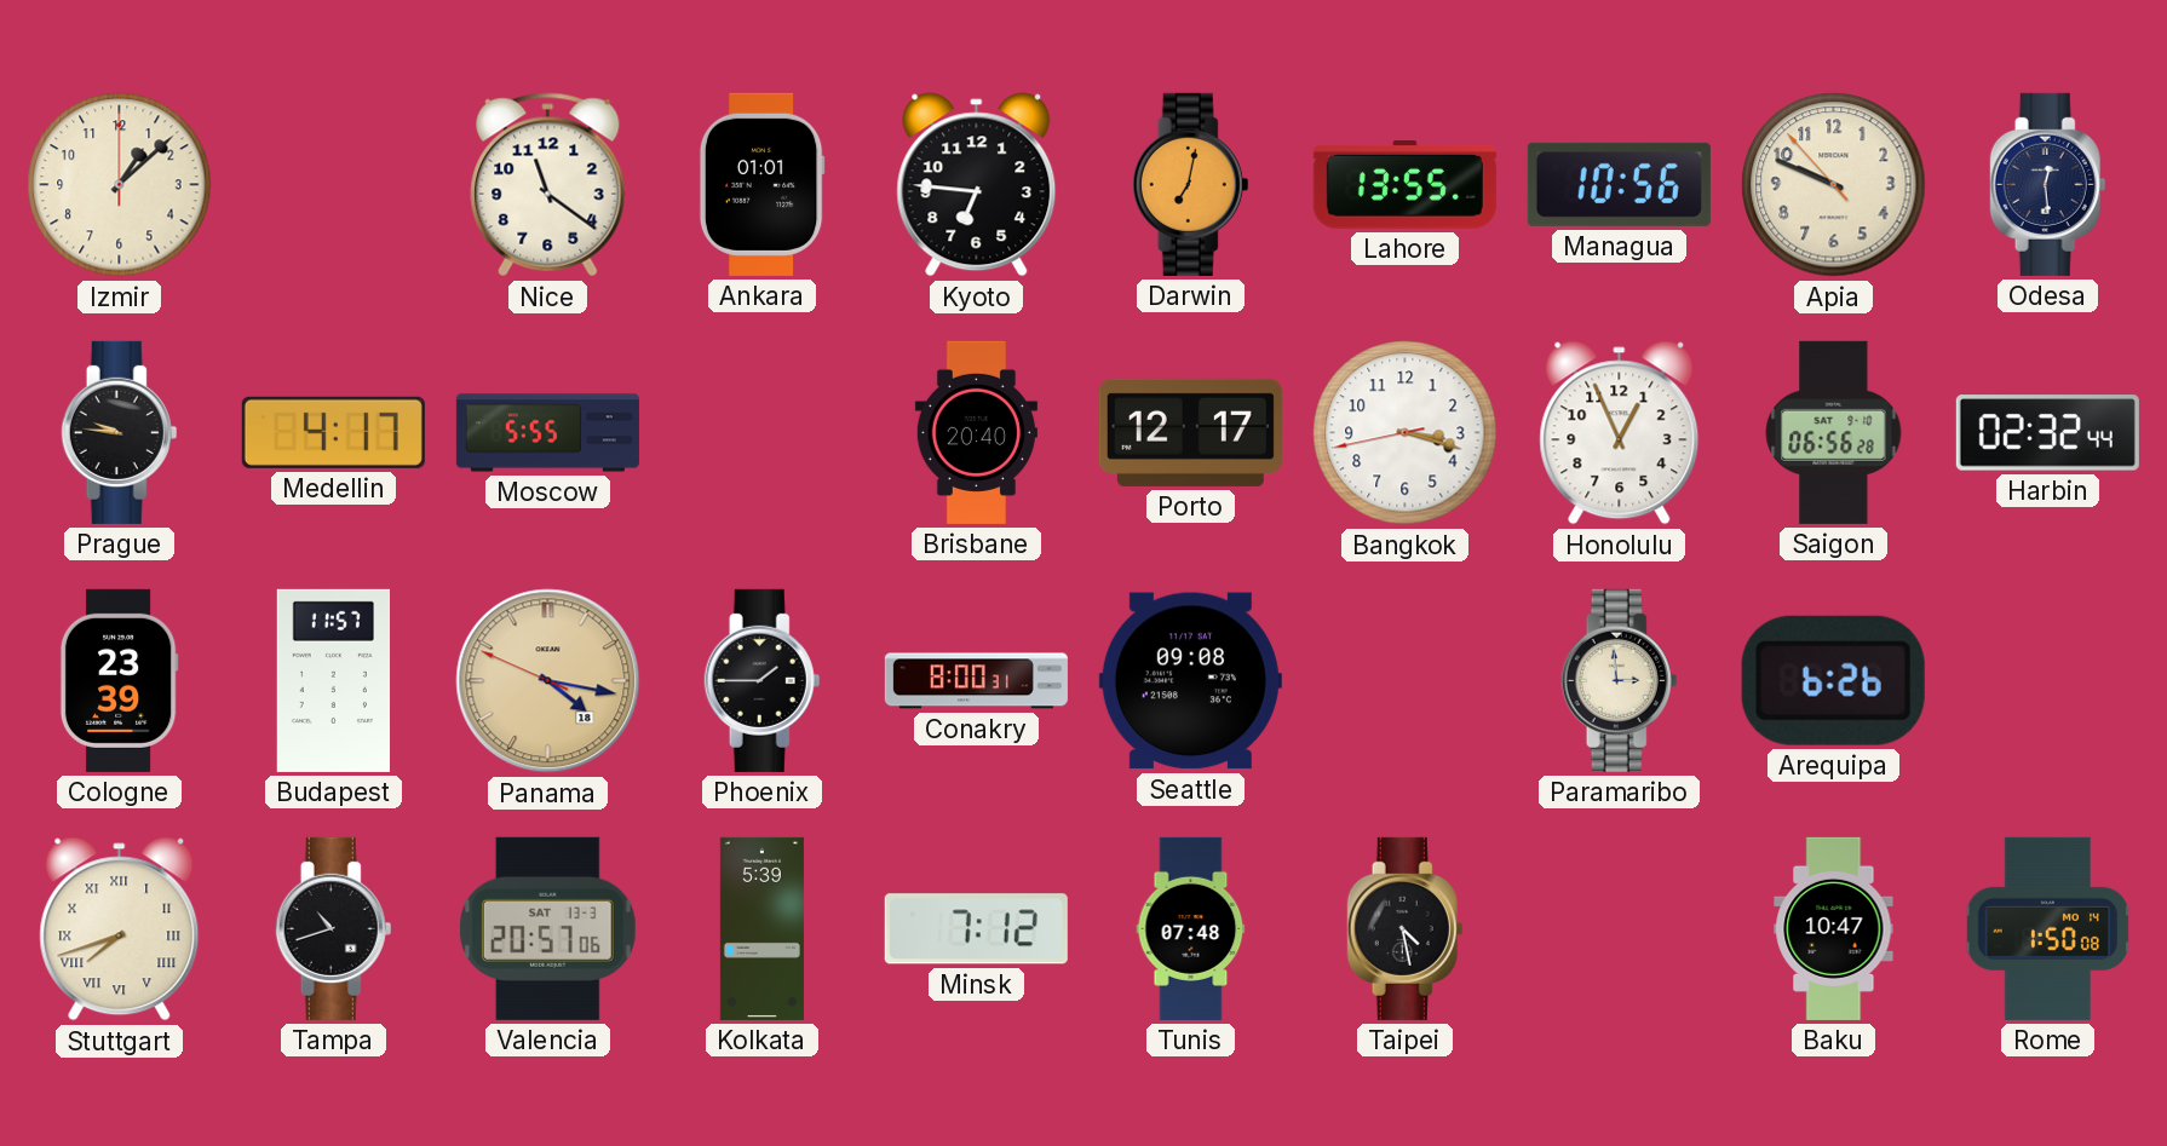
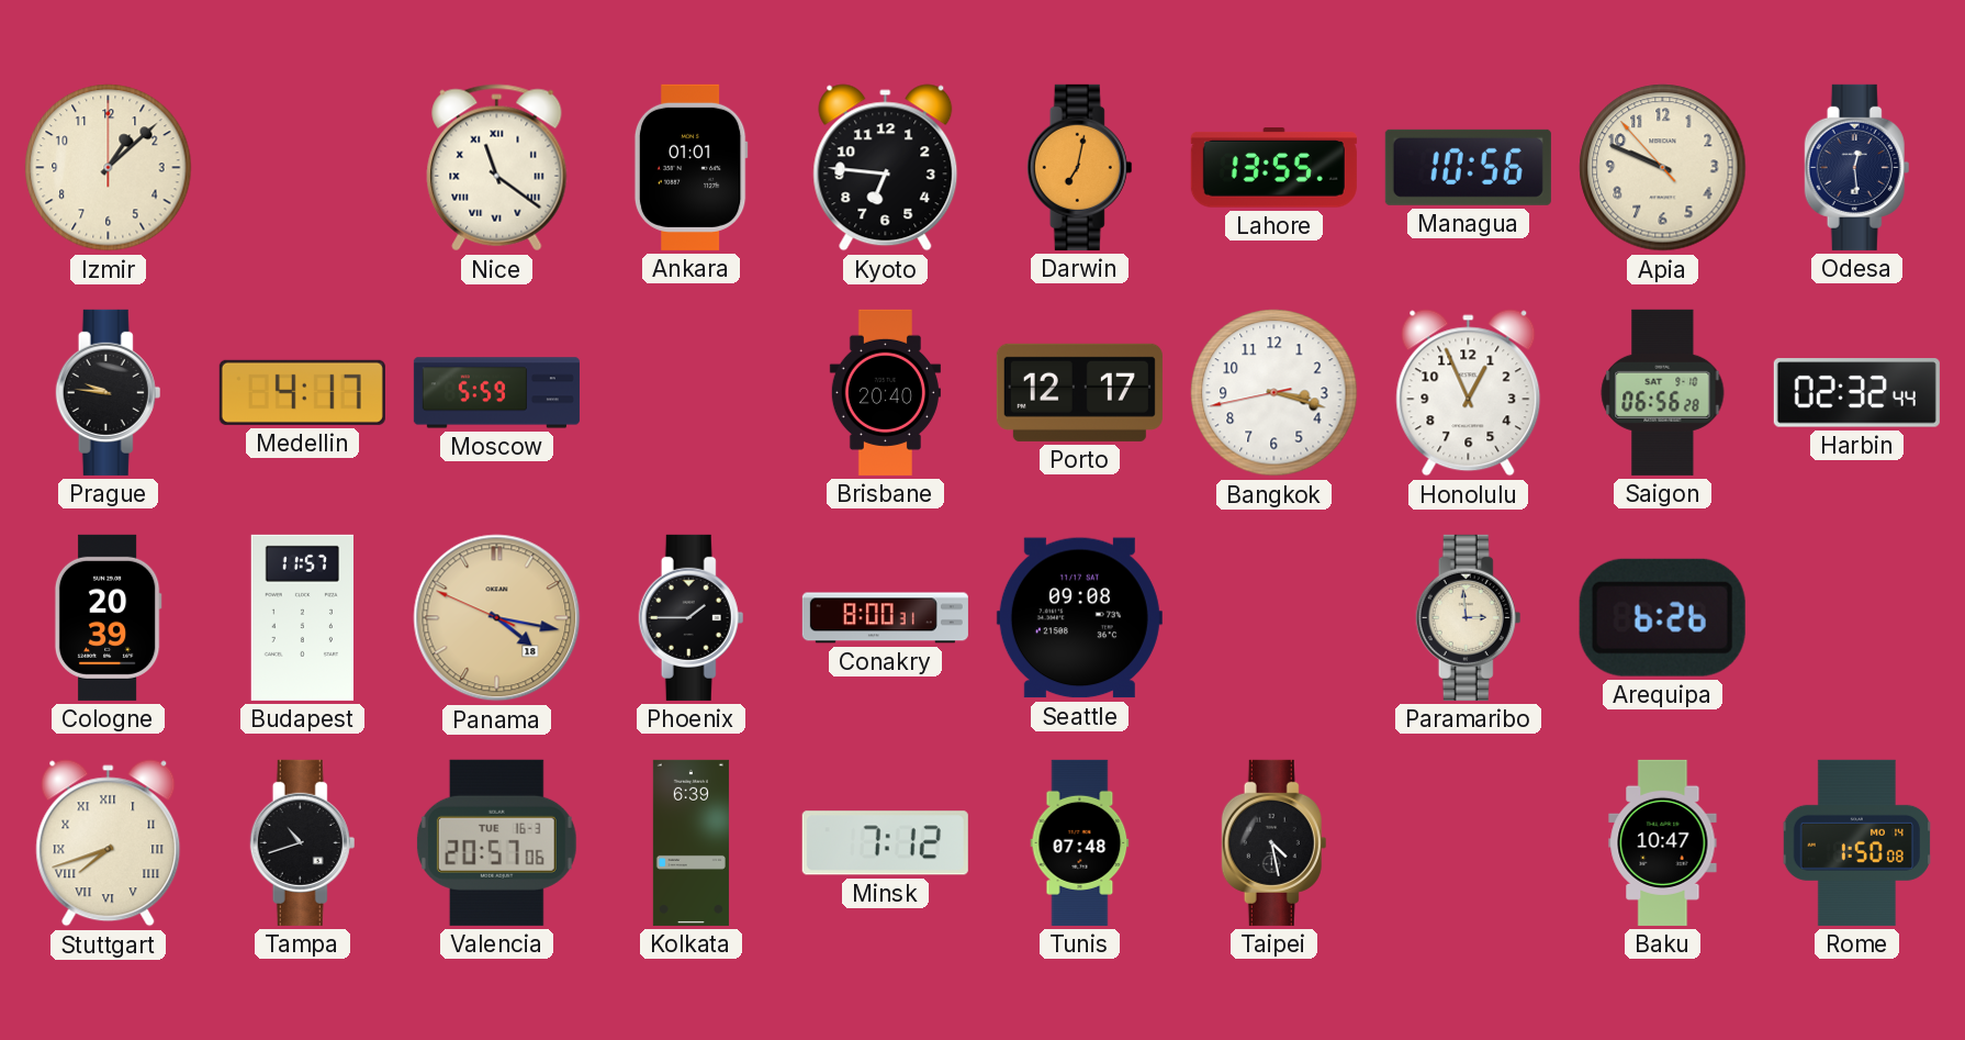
Nice numerals: Arabic -> Roman (497, 168)
Moscow: 5:55 -> 5:59 (496, 393)
Cologne: 23:39 -> 20:39 (108, 617)
Valencia date: SAT 13-3 -> TUE 16-3 (496, 842)
Kolkata: 5:39 -> 6:39 (690, 842)
